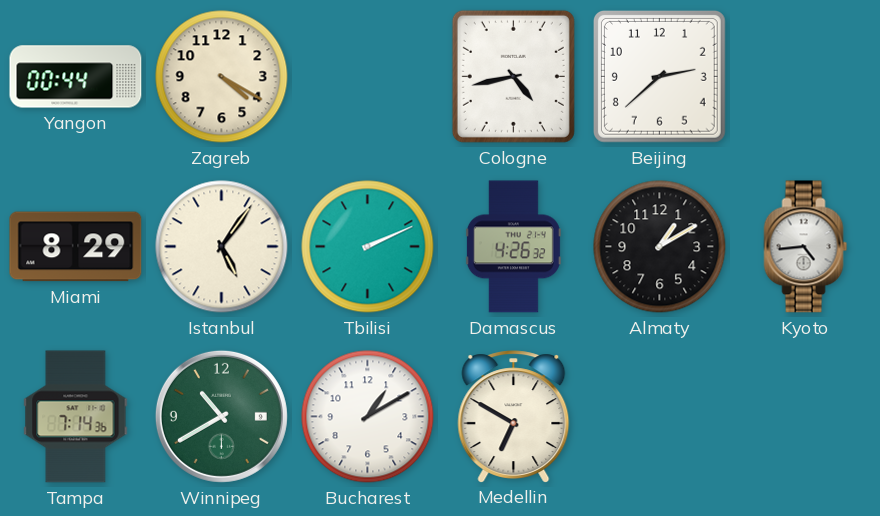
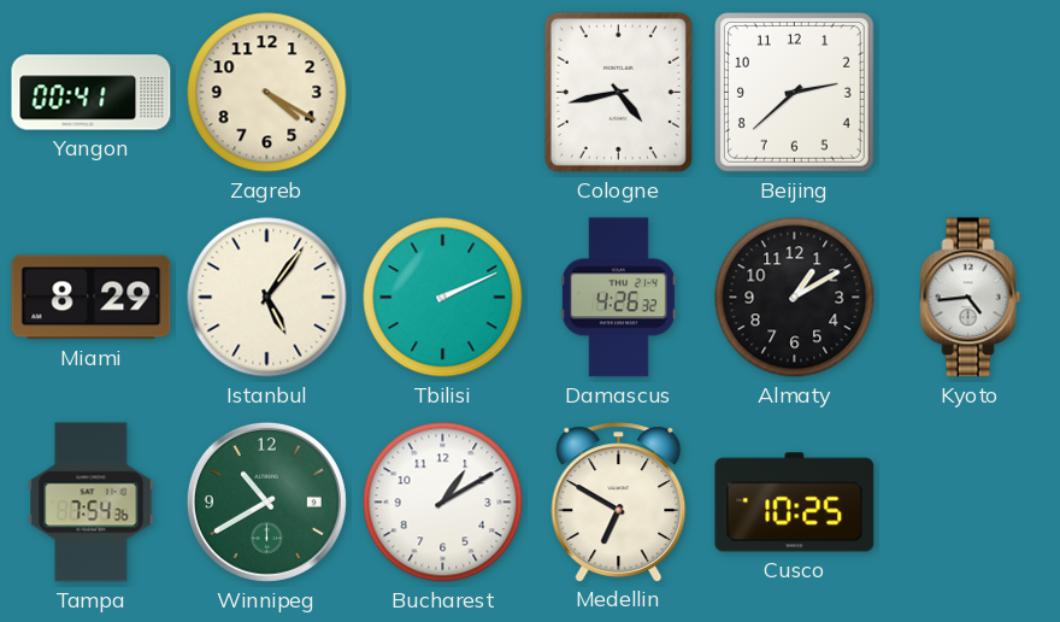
Yangon: 00:44 -> 00:41 (92, 93)
Tampa: 7:14 -> 7:54 (92, 503)
Cusco: none -> 10:25 (795, 503)
